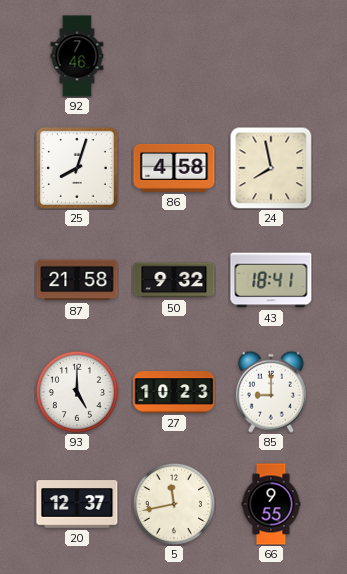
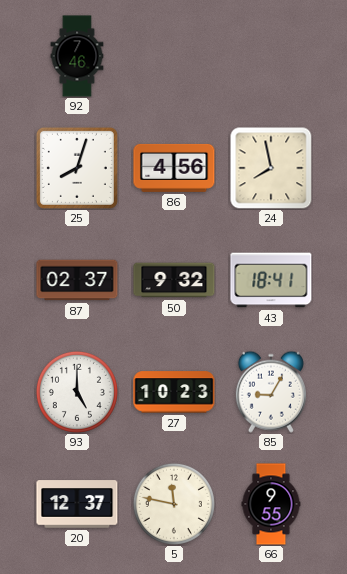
86: 4:58 -> 4:56 (174, 168)
87: 21:58 -> 02:37 (77, 280)
85: 9:00 -> 9:05 (271, 392)
5: 11:43 -> 11:47 (174, 504)
